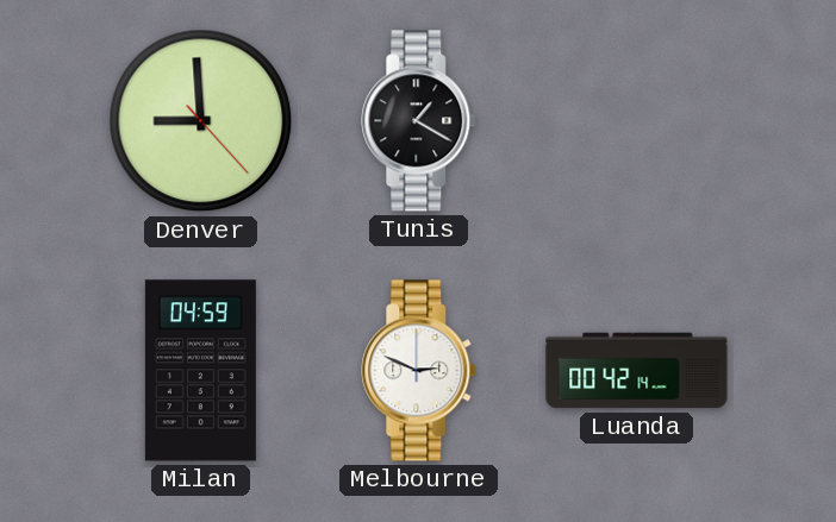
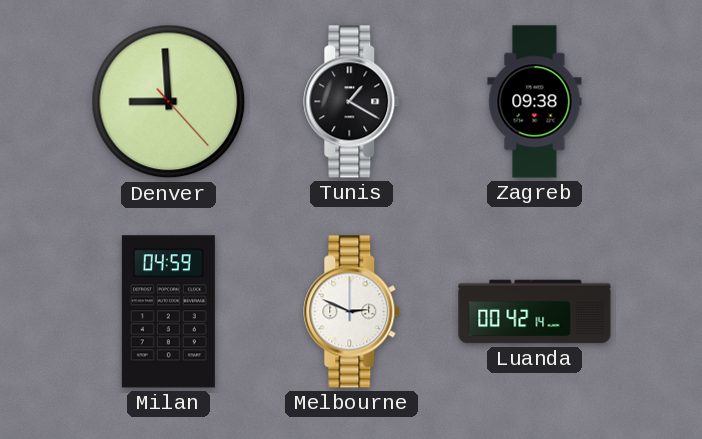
Zagreb: none -> 09:38 (535, 102)
